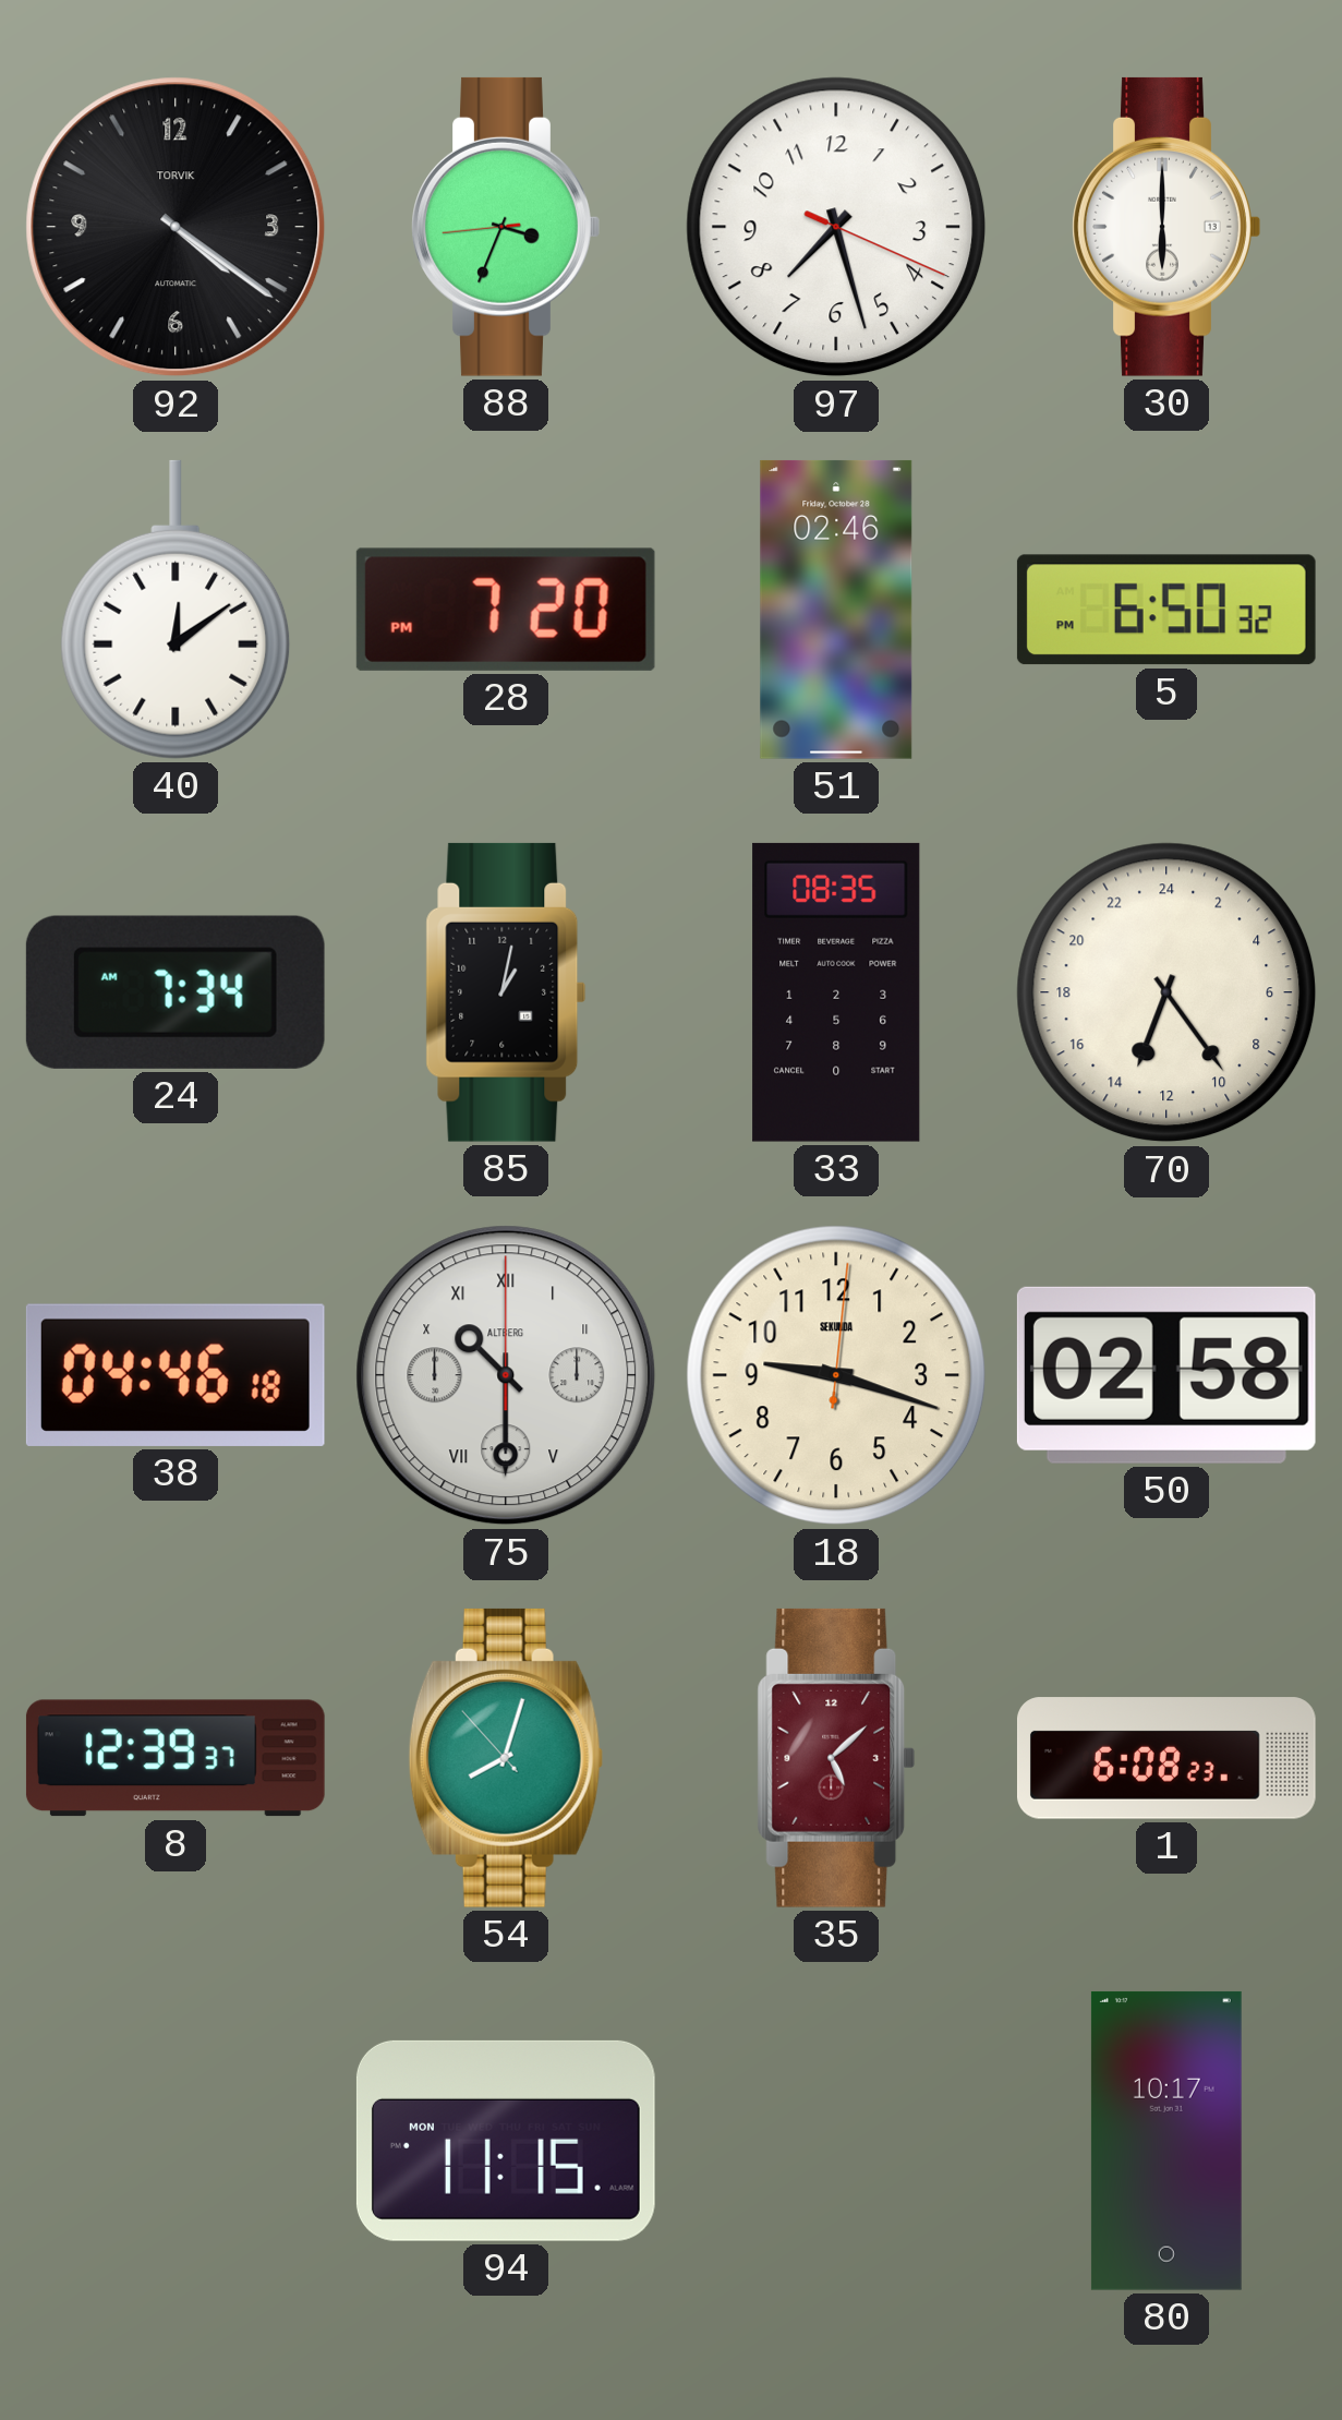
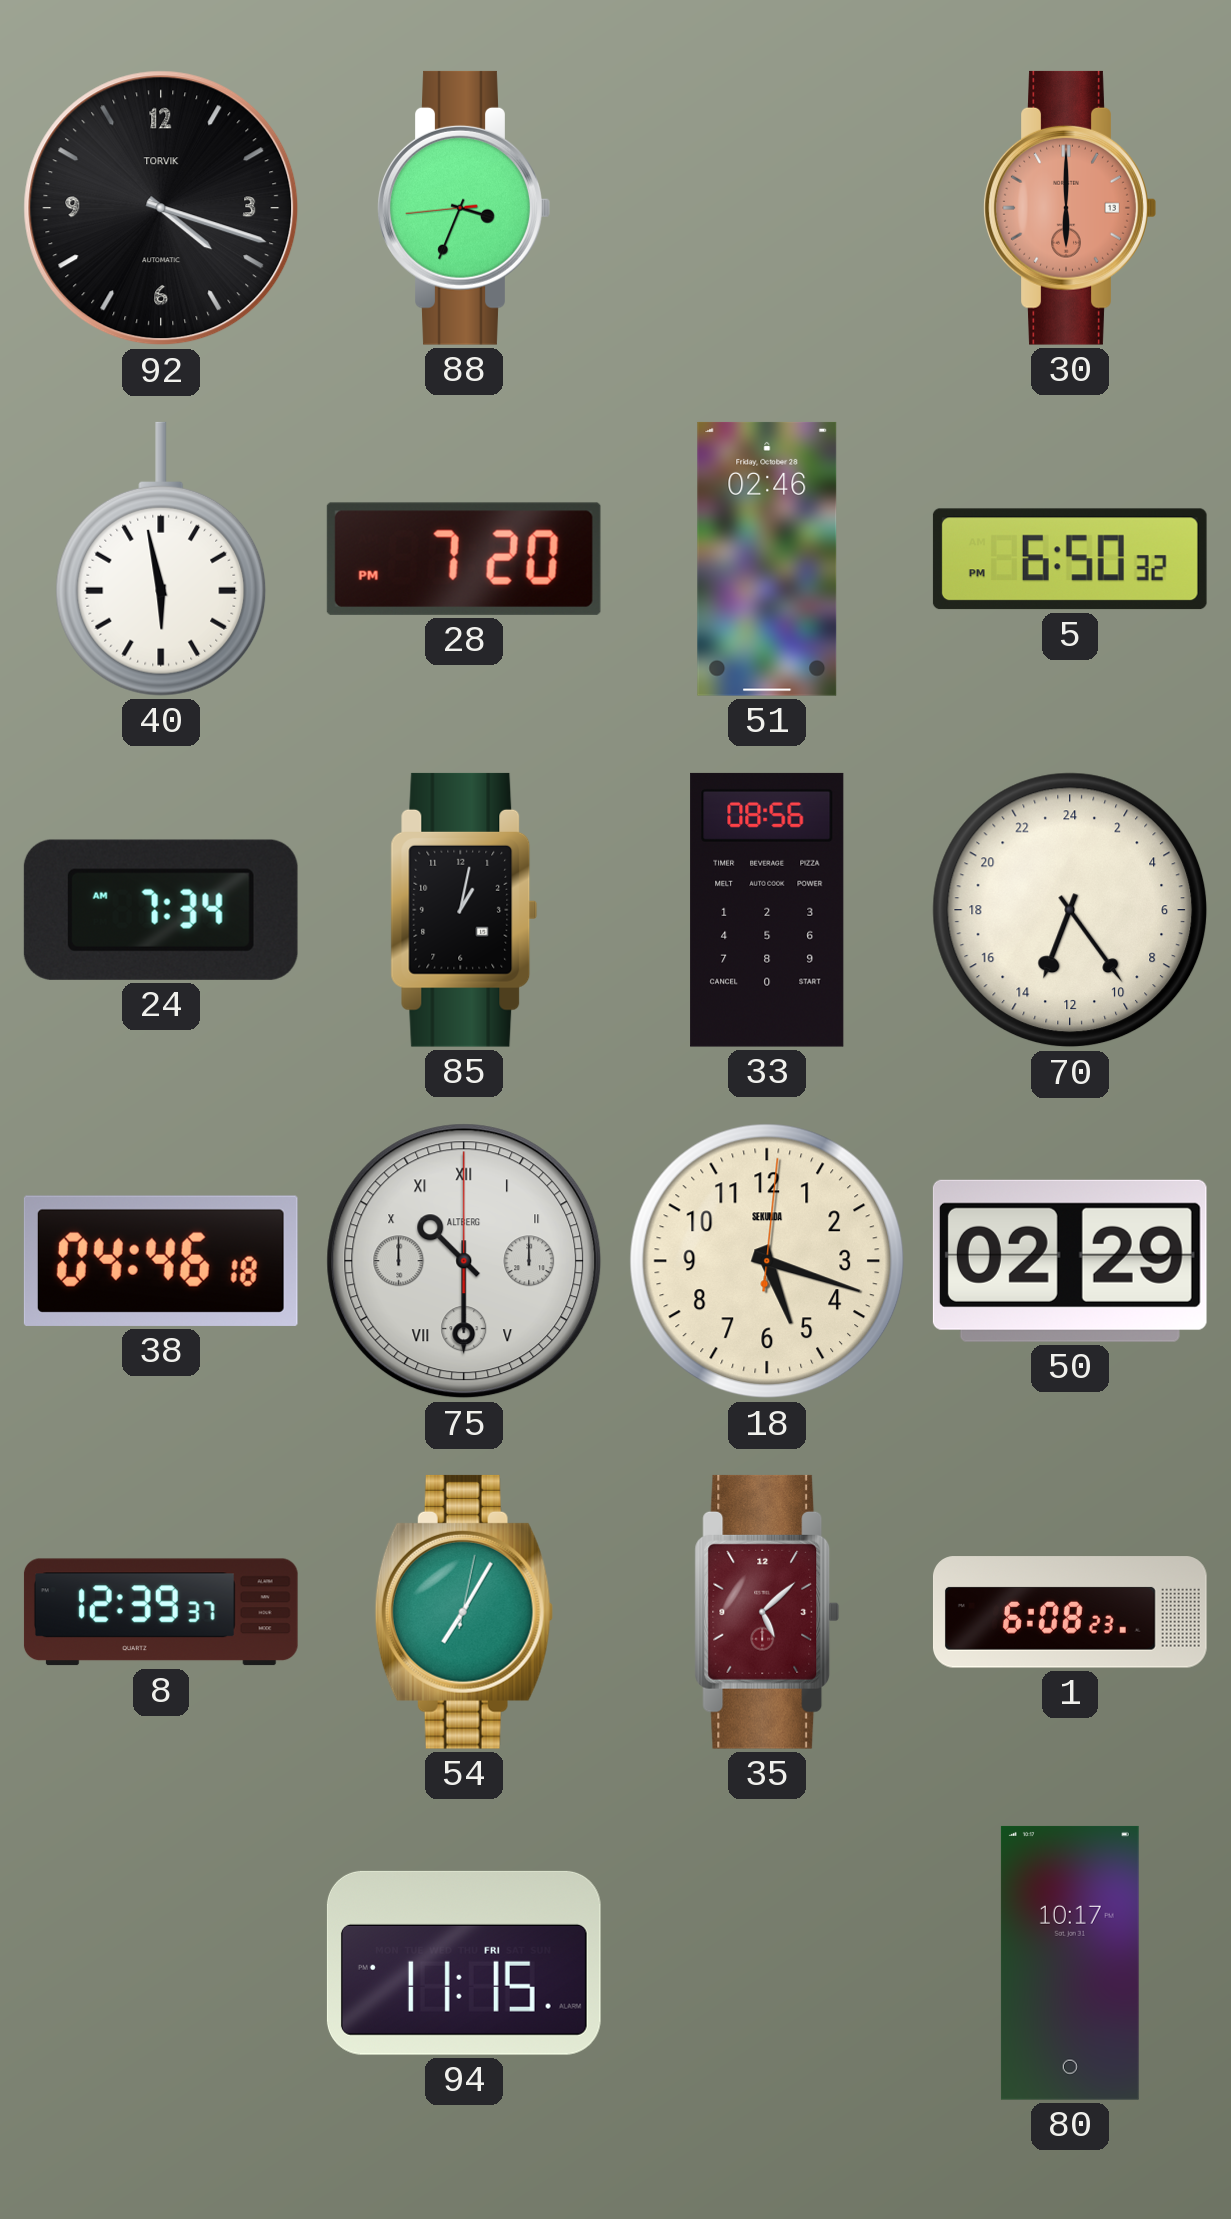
92: 4:21 -> 4:18 (161, 208)
97: 7:27 -> none (836, 227)
30 dial: white -> salmon (1070, 208)
40: 12:09 -> 5:58 (161, 559)
33: 08:35 -> 08:56 (767, 910)
18: 9:18 -> 5:18 (767, 1261)
50: 02:58 -> 02:29 (1070, 1261)
54: 8:02 -> 7:05 (464, 1612)
94 date: MON -> FRI (464, 1963)
